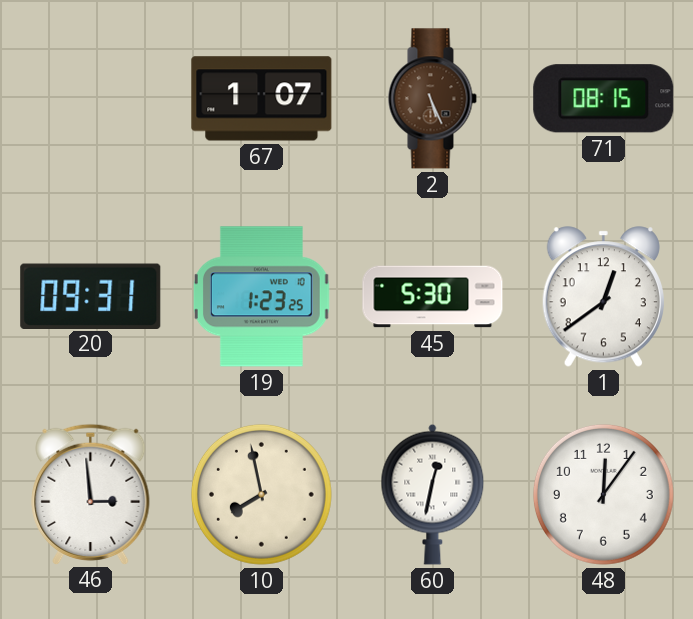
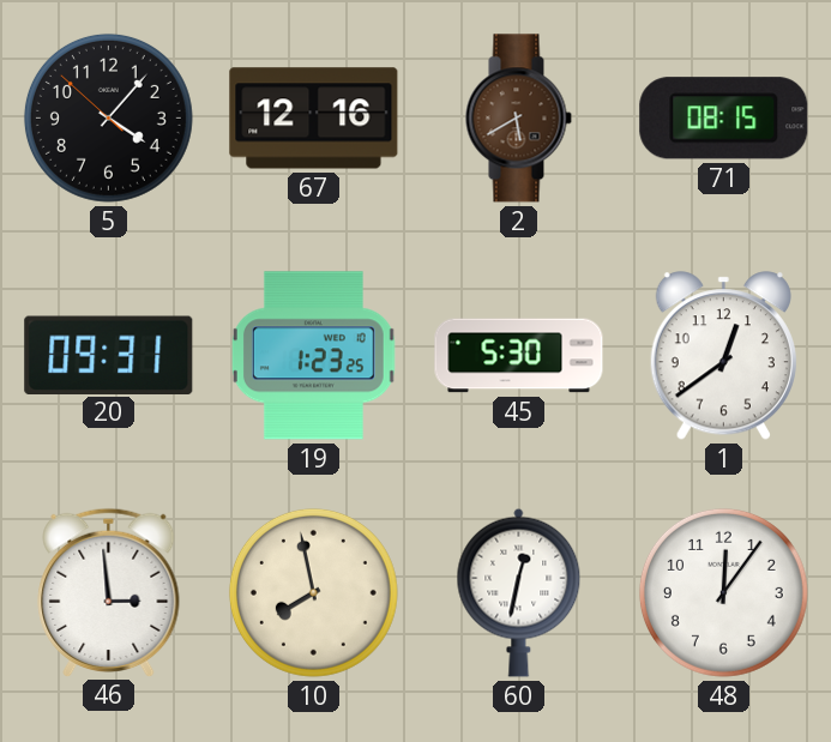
5: none -> 4:06 (108, 117)
67: 1:07 -> 12:16 (314, 119)
2: 5:26 -> 5:40 (518, 119)
